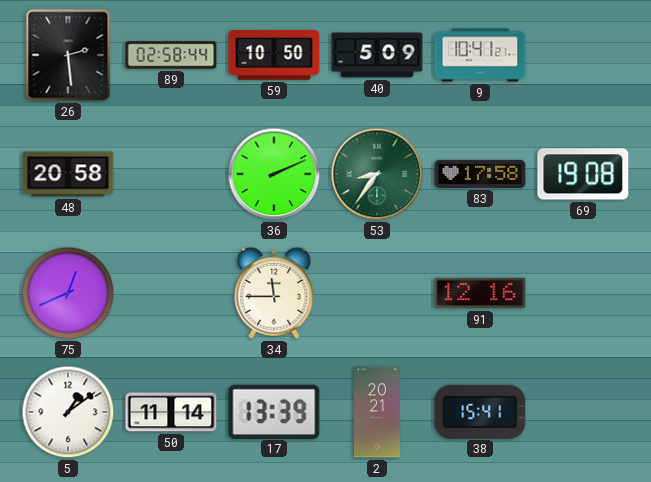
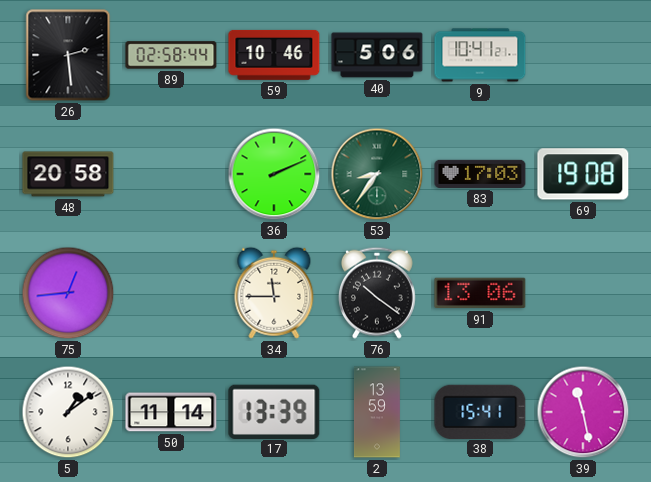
59: 10:50 -> 10:46 (274, 55)
40: 5:09 -> 5:06 (377, 55)
83: 17:58 -> 17:03 (480, 174)
75: 12:41 -> 12:44 (68, 293)
76: none -> 10:21 (377, 293)
91: 12:16 -> 13:06 (480, 293)
2: 20:21 -> 13:59 (377, 412)
39: none -> 11:28 (583, 412)
